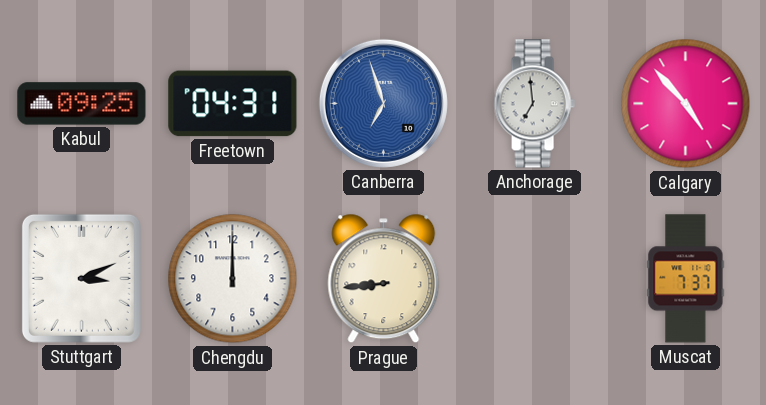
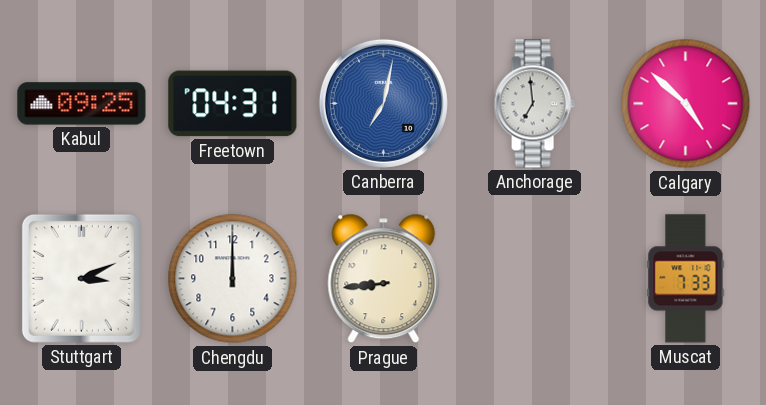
Canberra: 6:57 -> 7:02 (383, 103)
Calgary: 4:53 -> 4:52 (686, 104)
Muscat: 7:37 -> 7:33 (686, 279)
